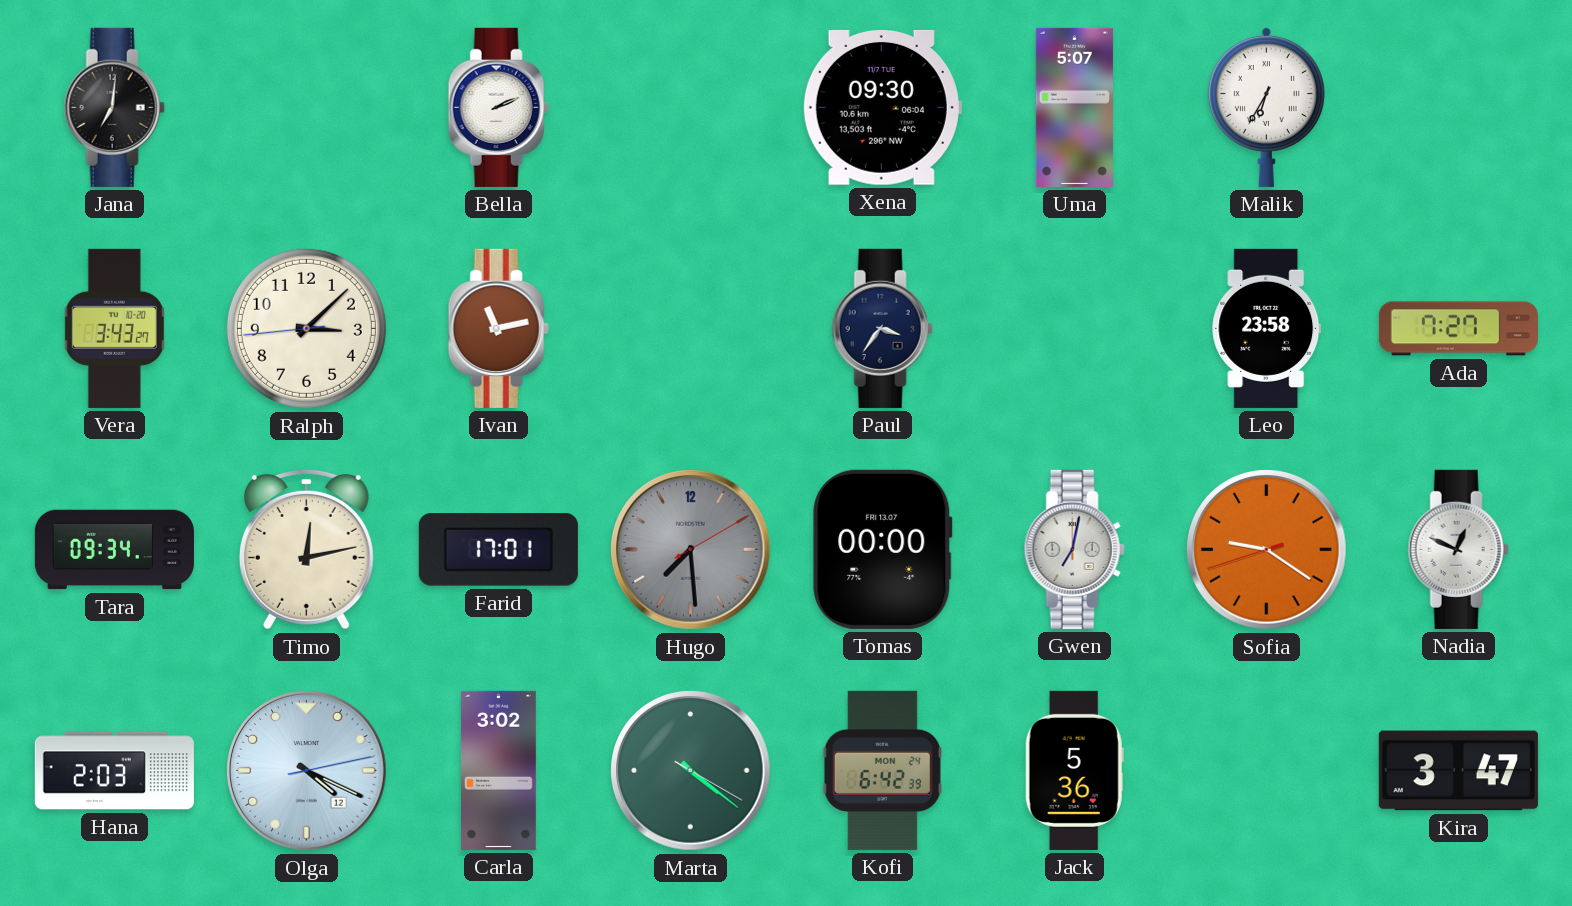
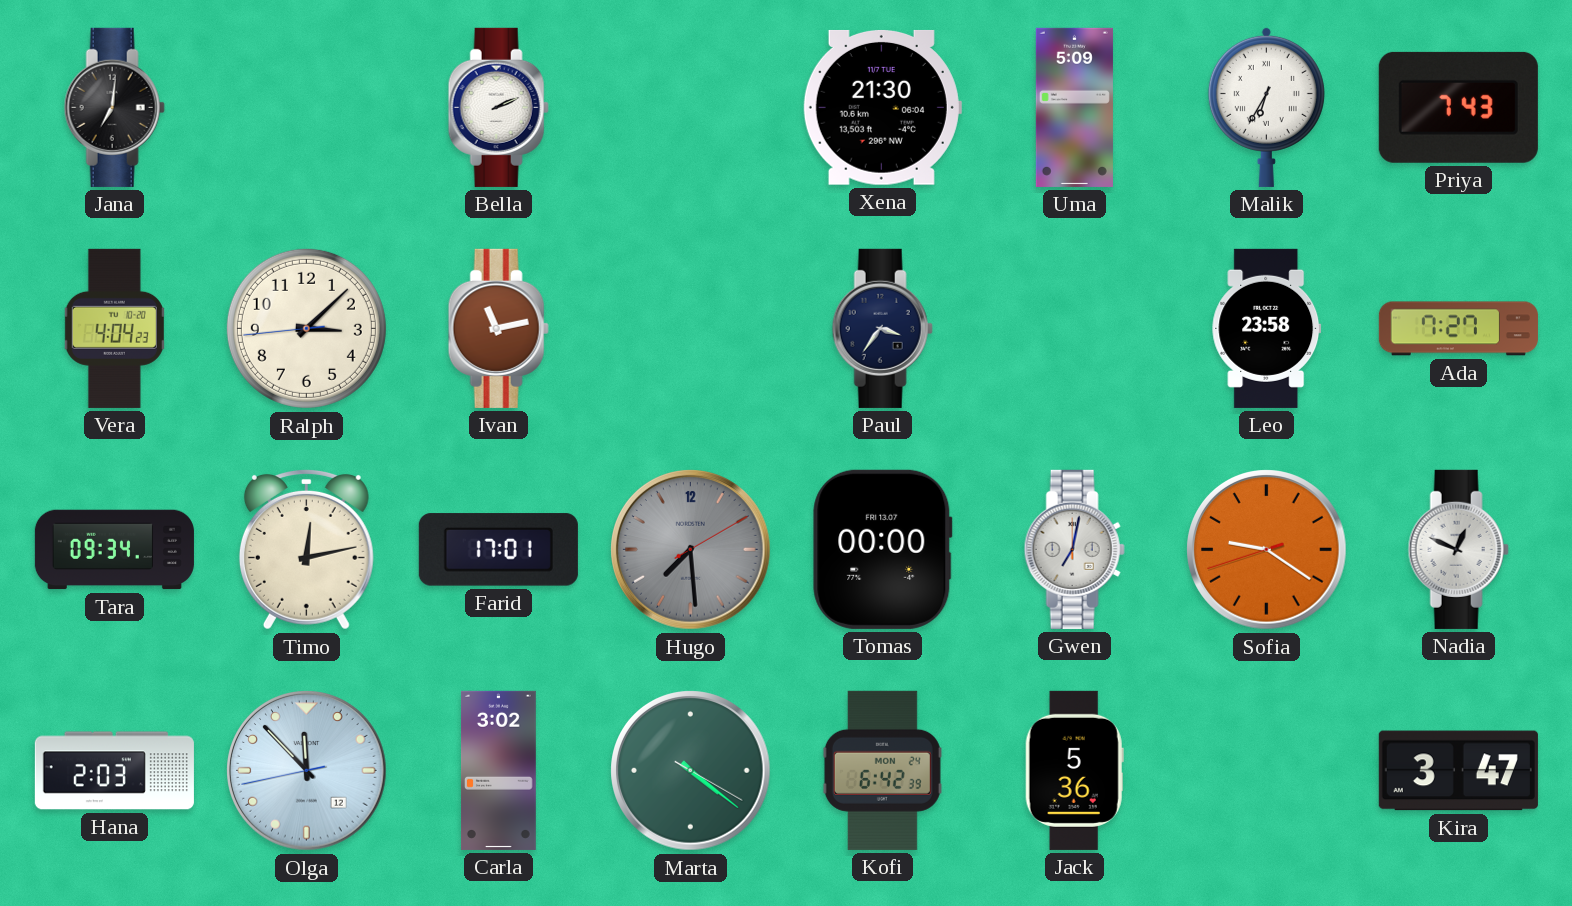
Xena: 09:30 -> 21:30 (882, 107)
Uma: 5:07 -> 5:09 (1074, 107)
Priya: none -> 7:43 (1458, 107)
Vera: 3:43 -> 4:04 (114, 328)
Olga: 4:19 -> 11:52 (307, 771)
